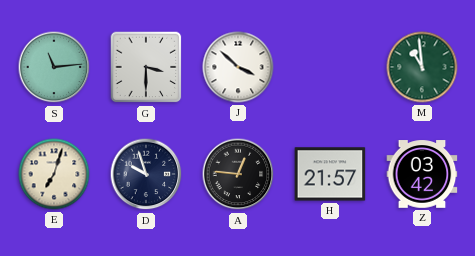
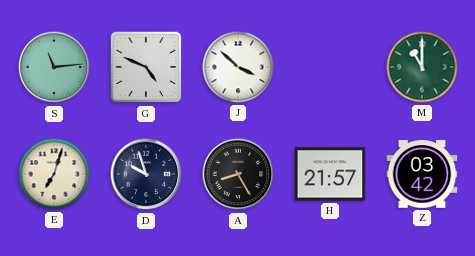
G: 3:30 -> 4:49 (146, 67)
M: 10:59 -> 11:00 (422, 67)
A: 12:46 -> 8:25 (238, 174)
